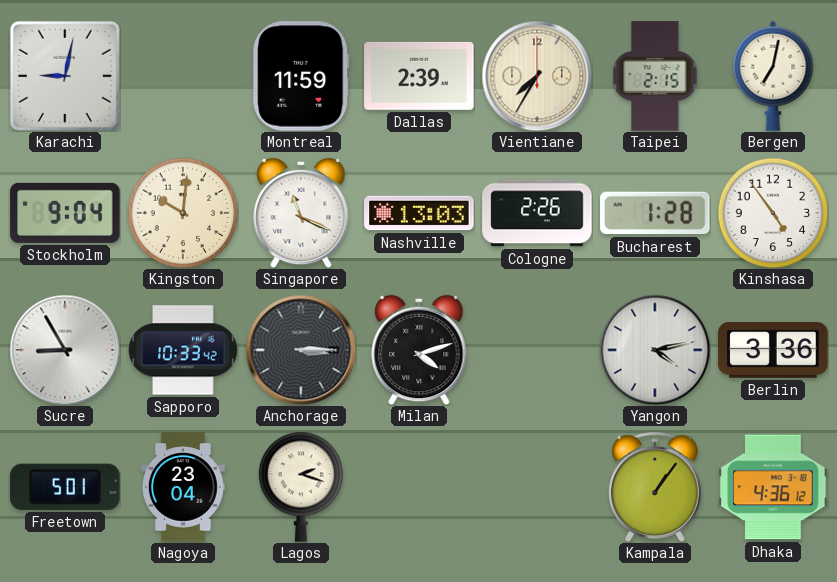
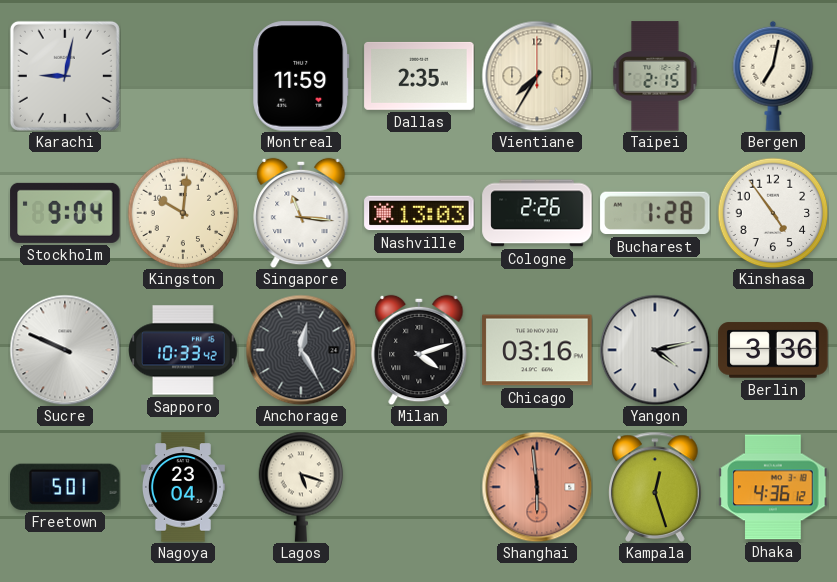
Dallas: 2:39 -> 2:35 (419, 76)
Singapore: 11:19 -> 11:16 (301, 213)
Sucre: 8:55 -> 9:49 (65, 350)
Anchorage: 3:15 -> 12:25 (301, 350)
Chicago: none -> 03:16 (537, 350)
Lagos: 2:18 -> 5:18 (301, 487)
Shanghai: none -> 5:59 (537, 487)
Kampala: 1:06 -> 12:27 (655, 487)
